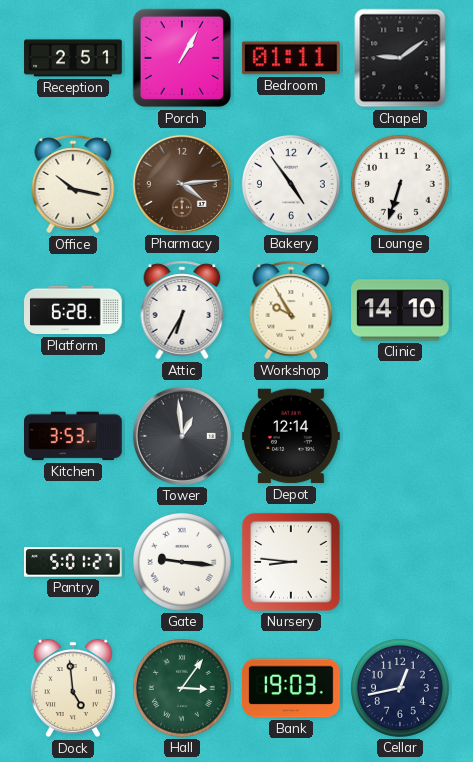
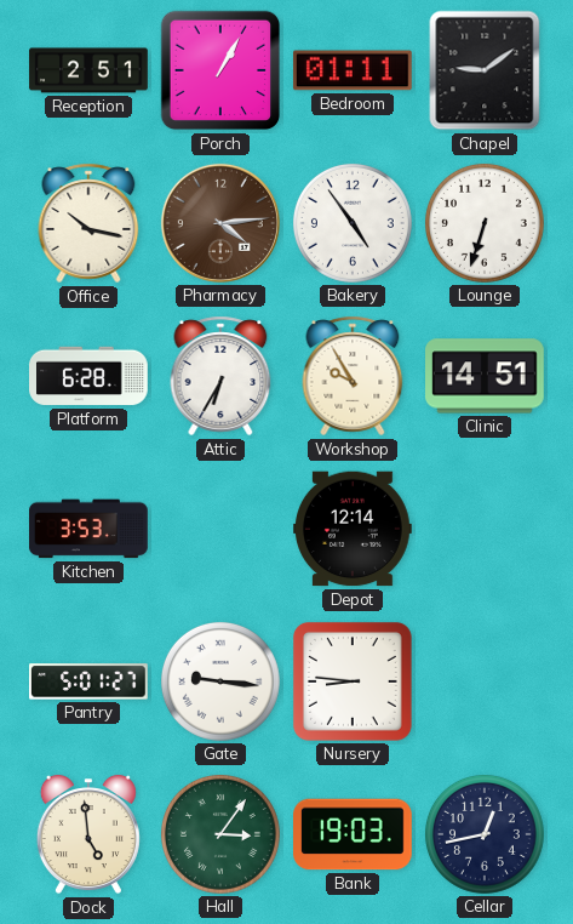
Clinic: 14:10 -> 14:51 (486, 376)
Tower: 12:59 -> none (182, 436)
